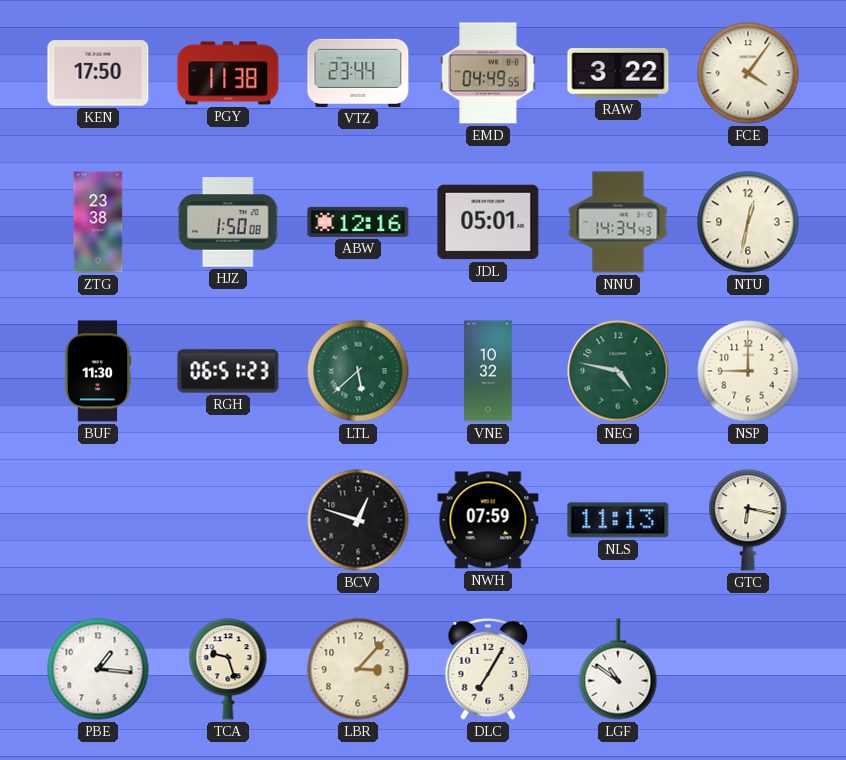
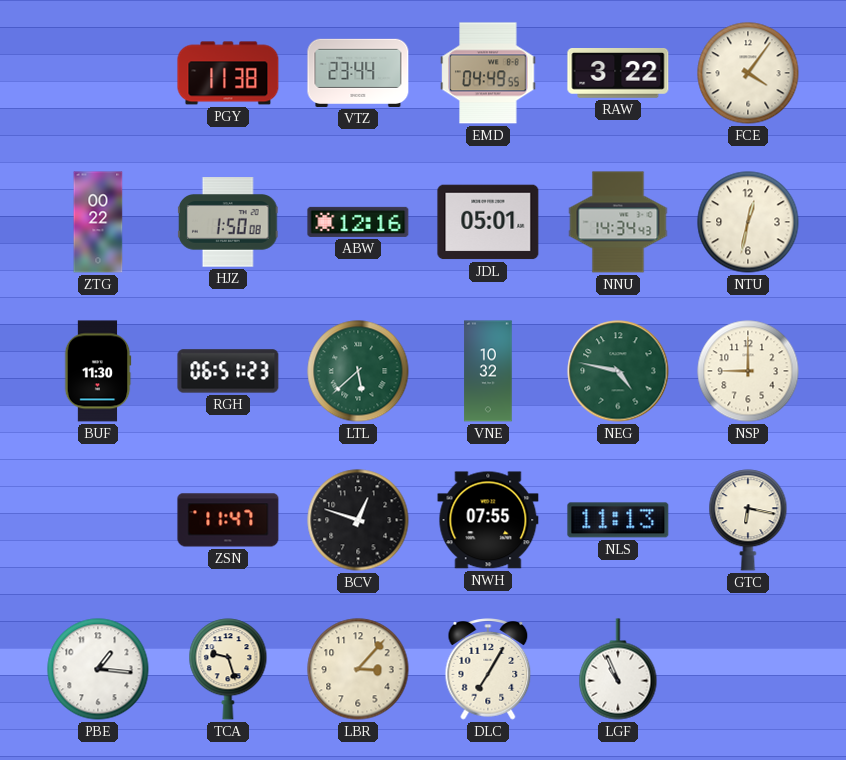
KEN: 17:50 -> none (98, 73)
ZTG: 23:38 -> 00:22 (98, 222)
ZSN: none -> 11:47 (228, 520)
NWH: 07:59 -> 07:55 (488, 520)
LGF: 10:51 -> 10:56 (618, 669)
